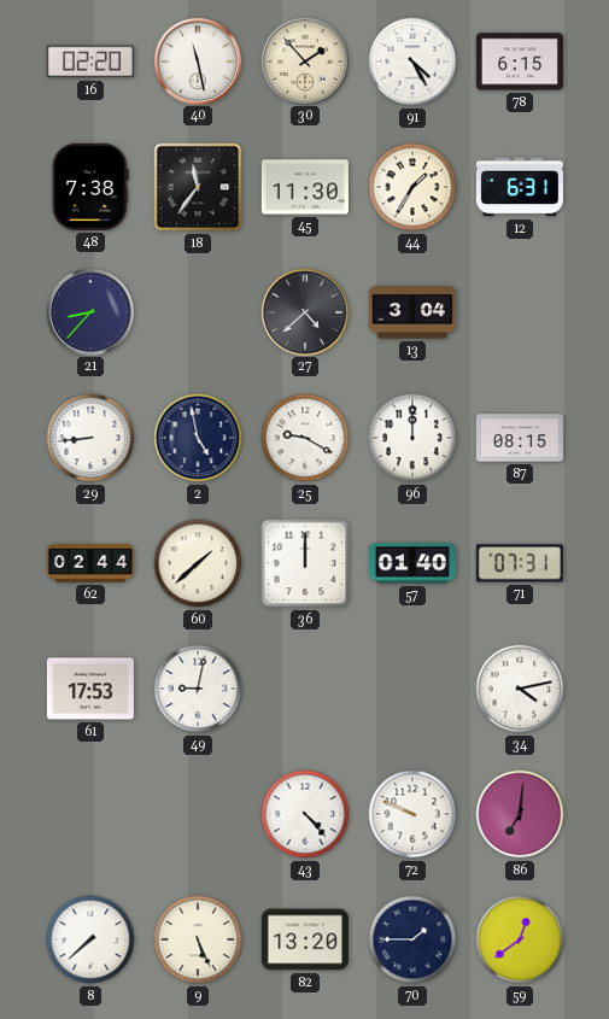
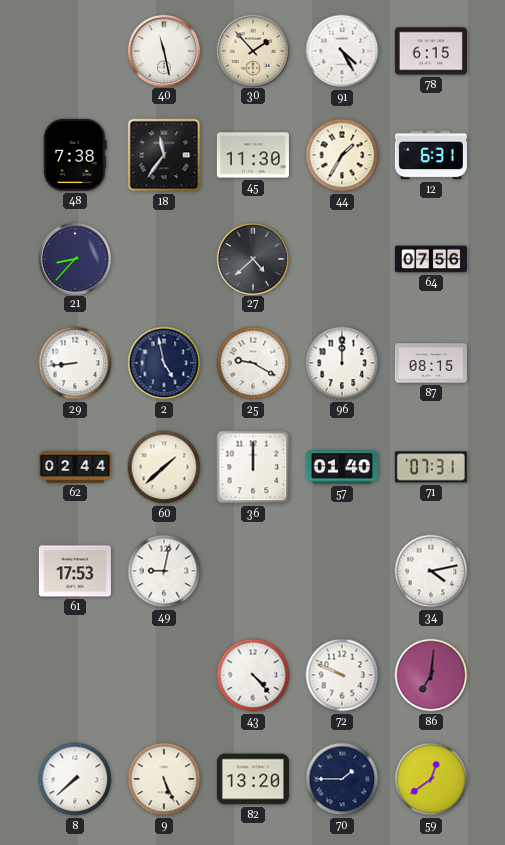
16: 02:20 -> none (90, 62)
13: 3:04 -> none (412, 312)
64: none -> 07:56 (431, 259)
